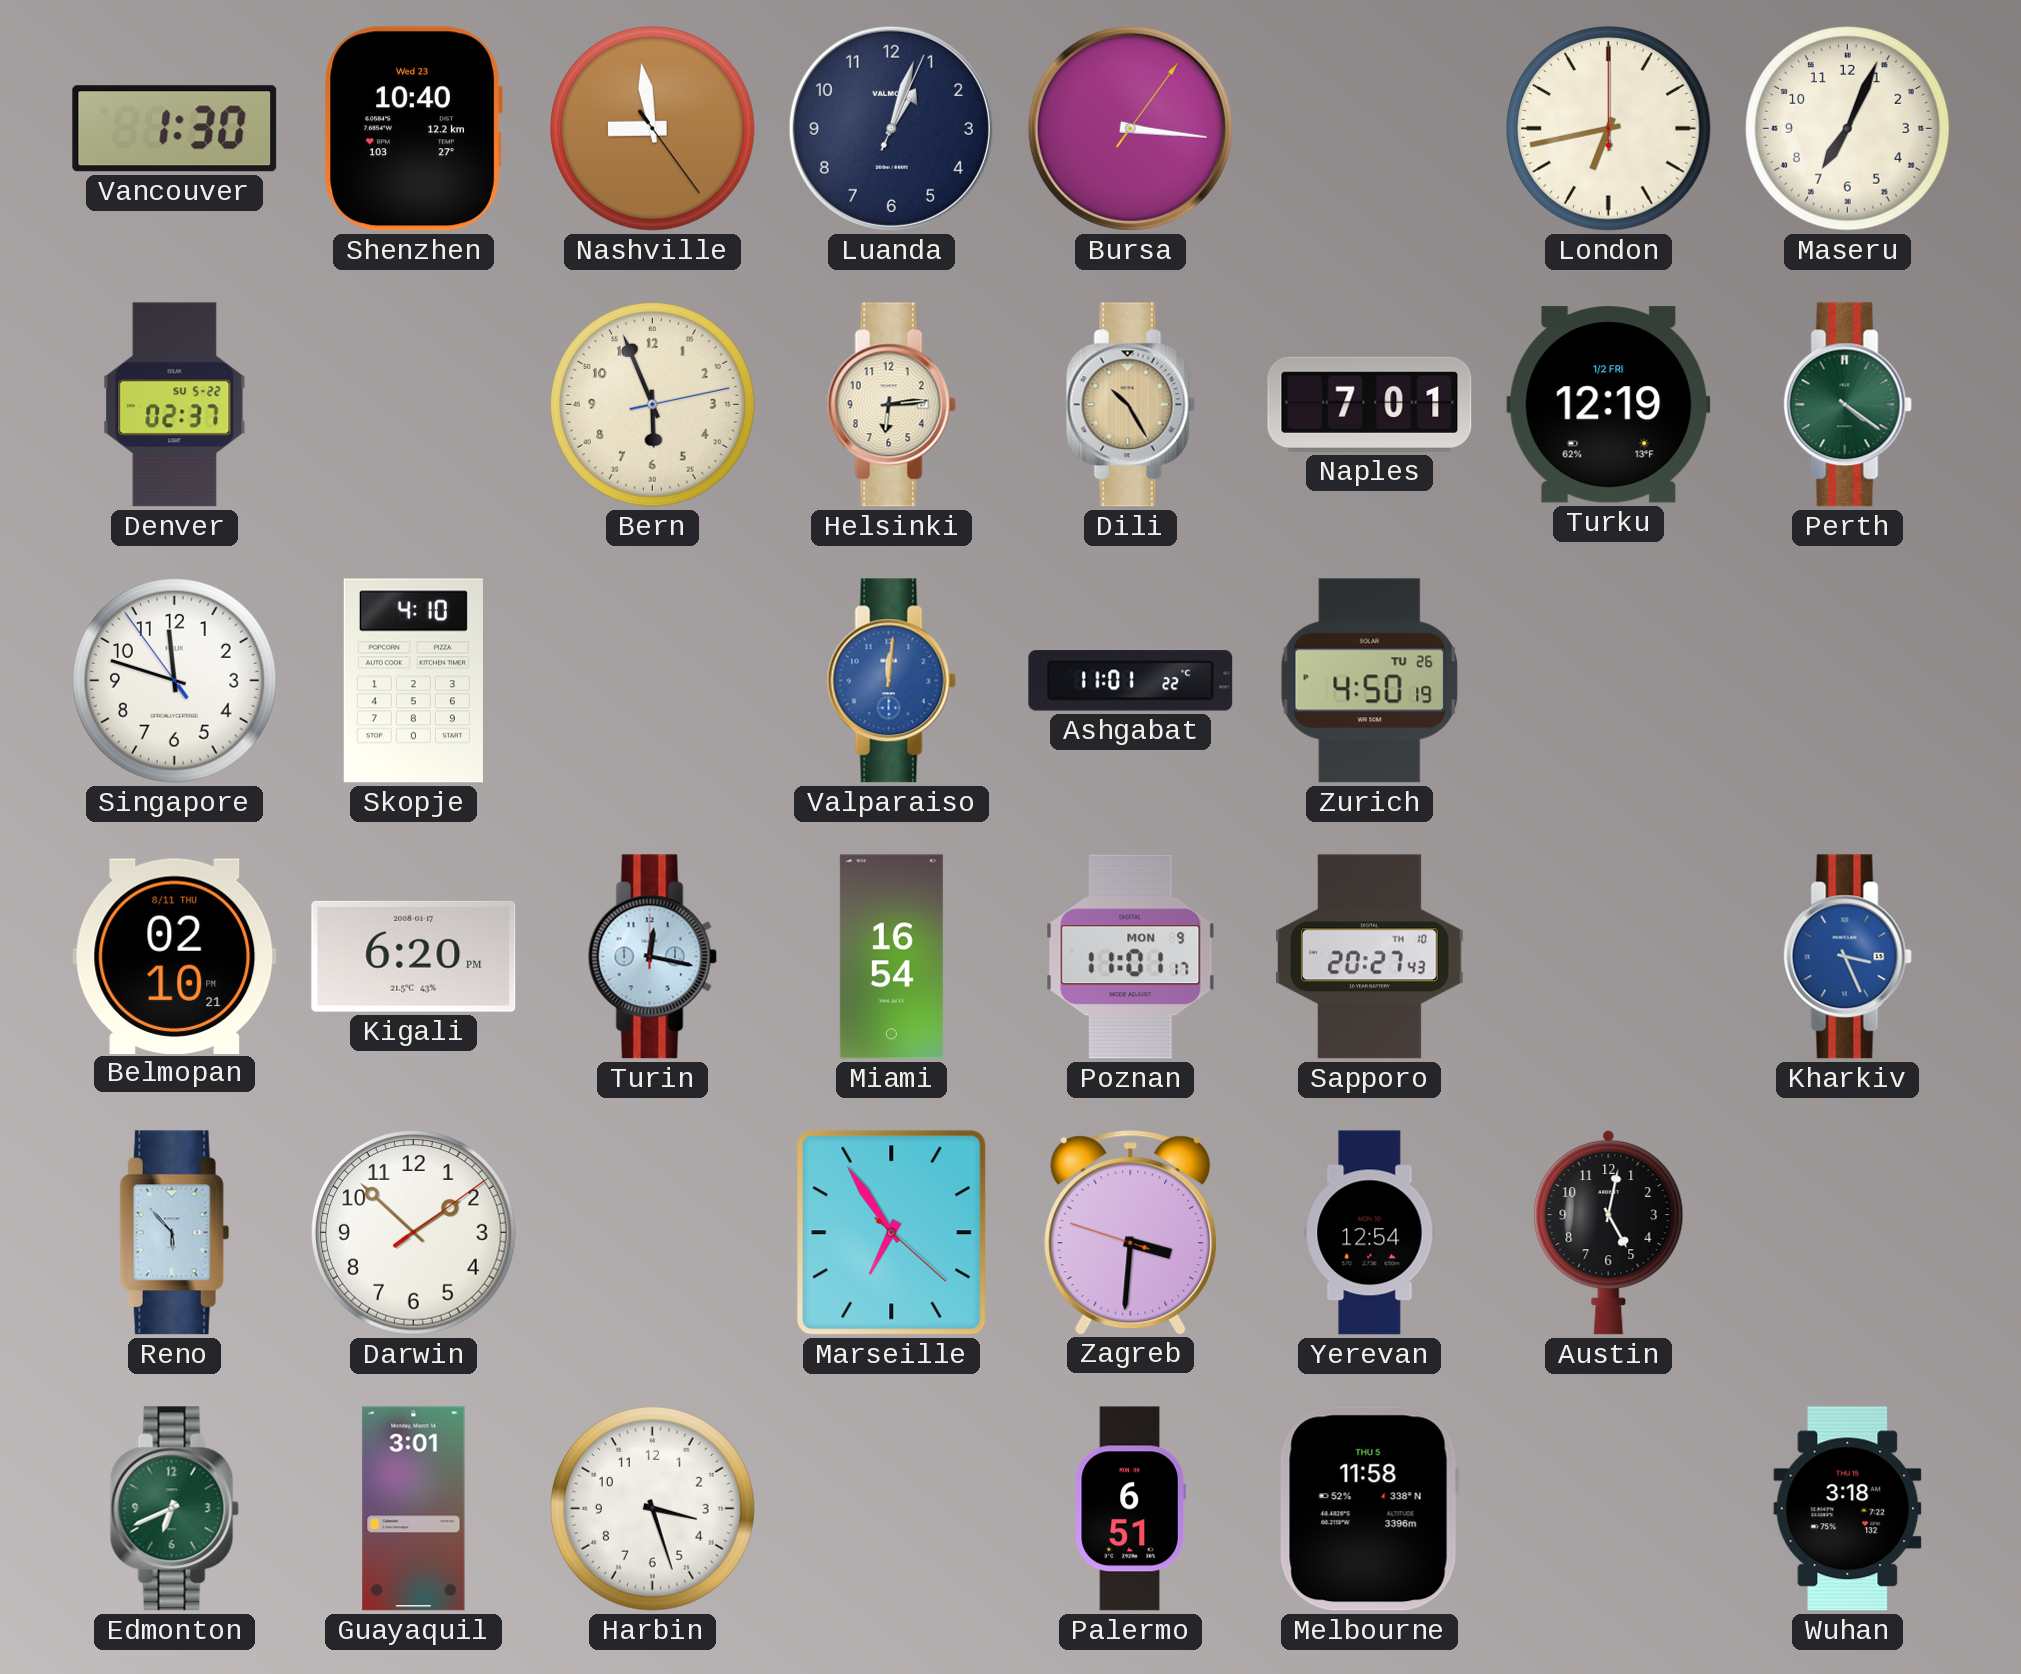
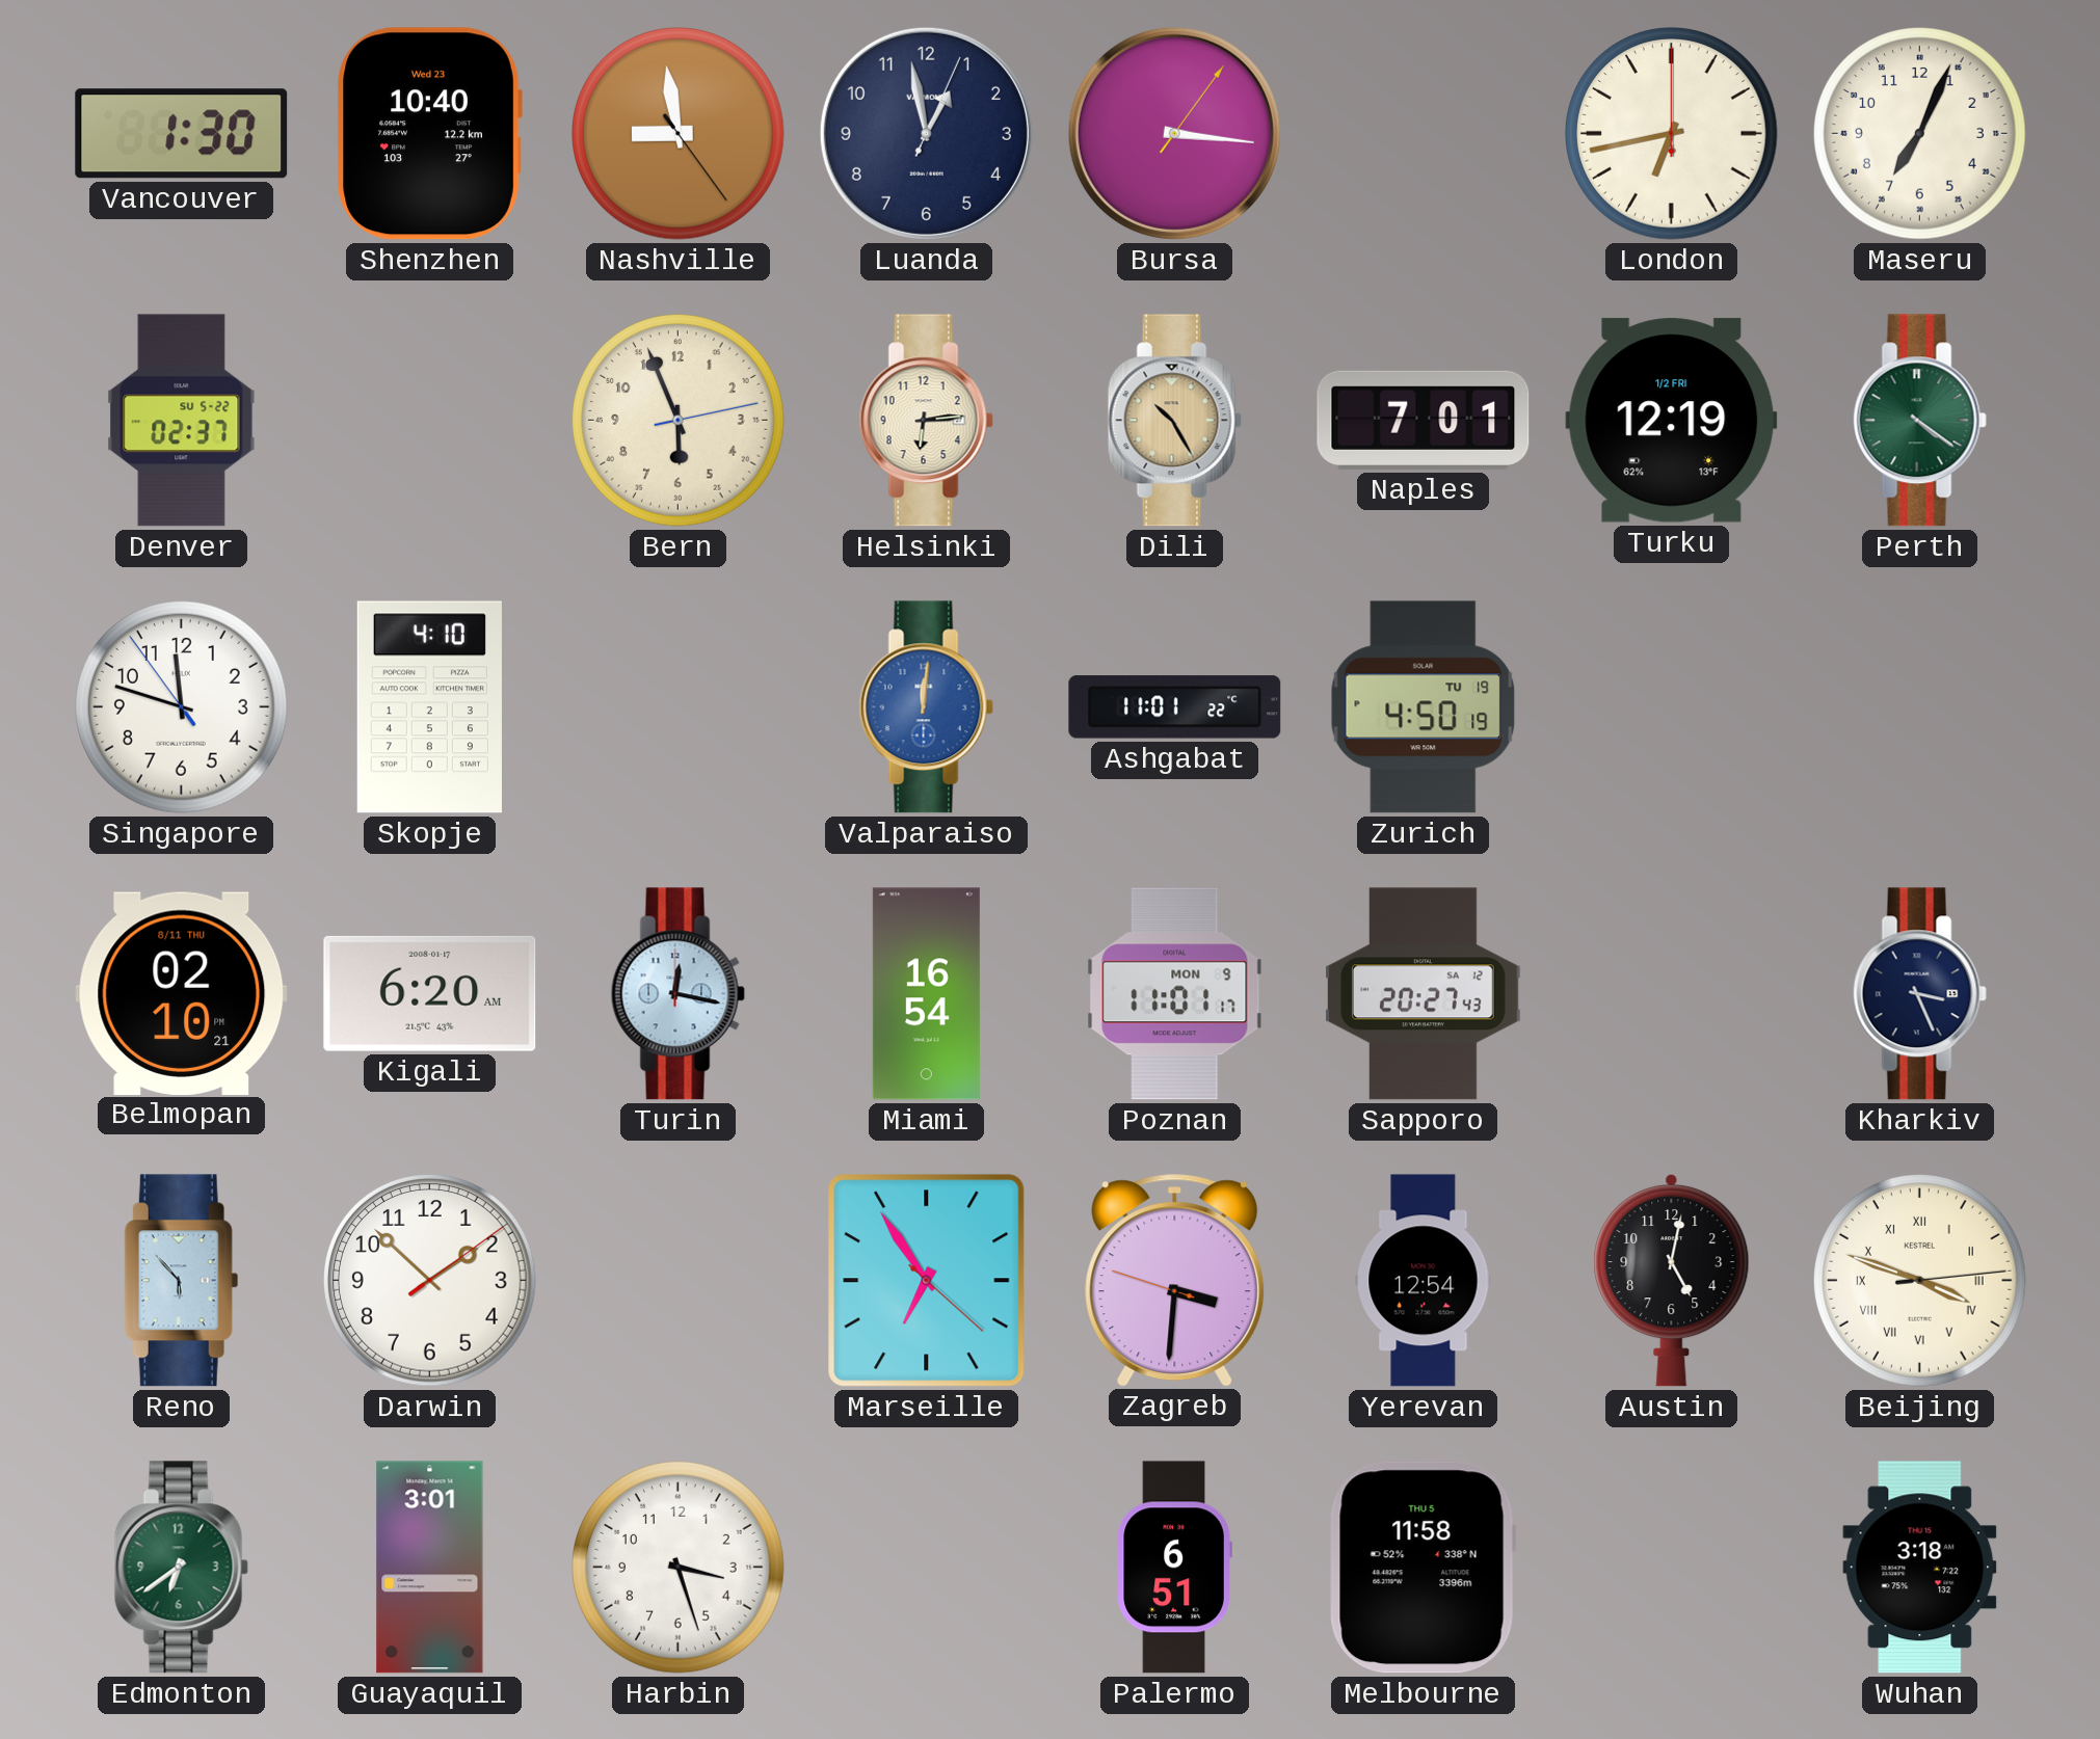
Luanda: 1:03 -> 12:58 (926, 133)
Zurich date: TU 26 -> TU 19 (1424, 707)
Kigali: 6:20 PM -> 6:20 AM (430, 993)
Sapporo date: TH 10 -> SA 12 (1424, 994)
Kharkiv dial: blue -> navy (1919, 994)
Beijing: none -> 3:48 (1920, 1281)
Edmonton: 6:41 -> 6:39 (181, 1568)
